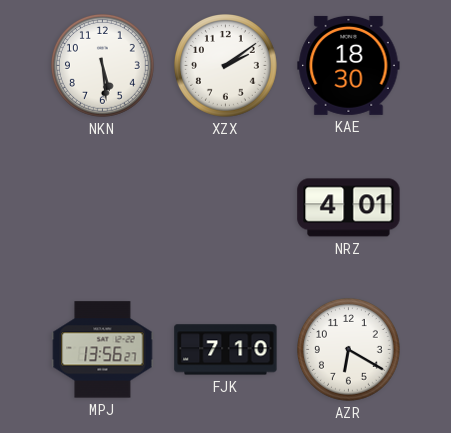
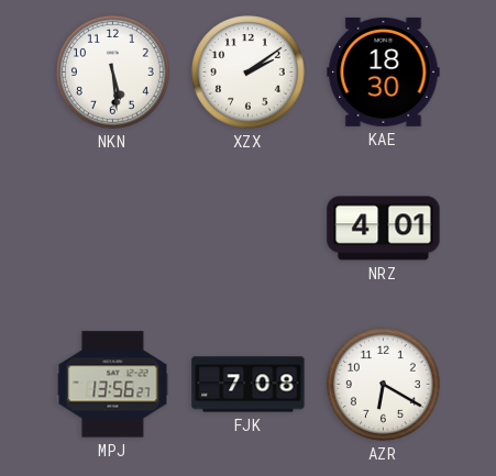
FJK: 7:10 -> 7:08 (249, 385)
